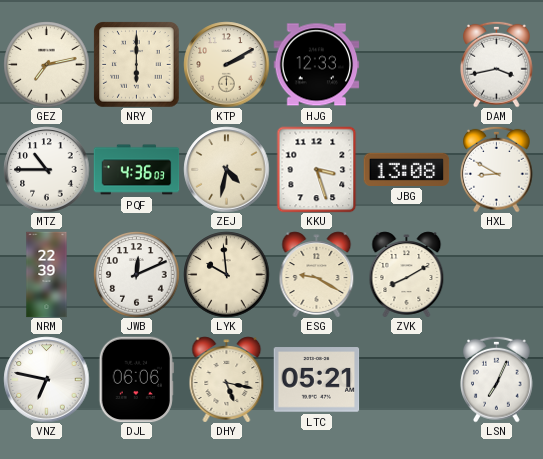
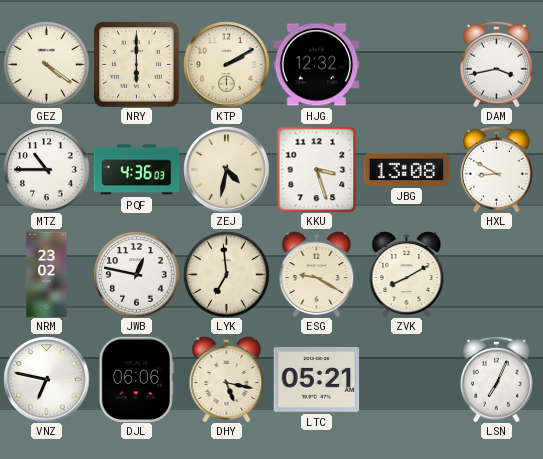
GEZ: 7:13 -> 4:21 (46, 64)
HJG: 12:33 -> 12:32 (316, 65)
NRM: 22:39 -> 23:02 (47, 274)
JWB: 12:11 -> 12:47 (136, 274)
LYK: 9:59 -> 6:59 (226, 274)
